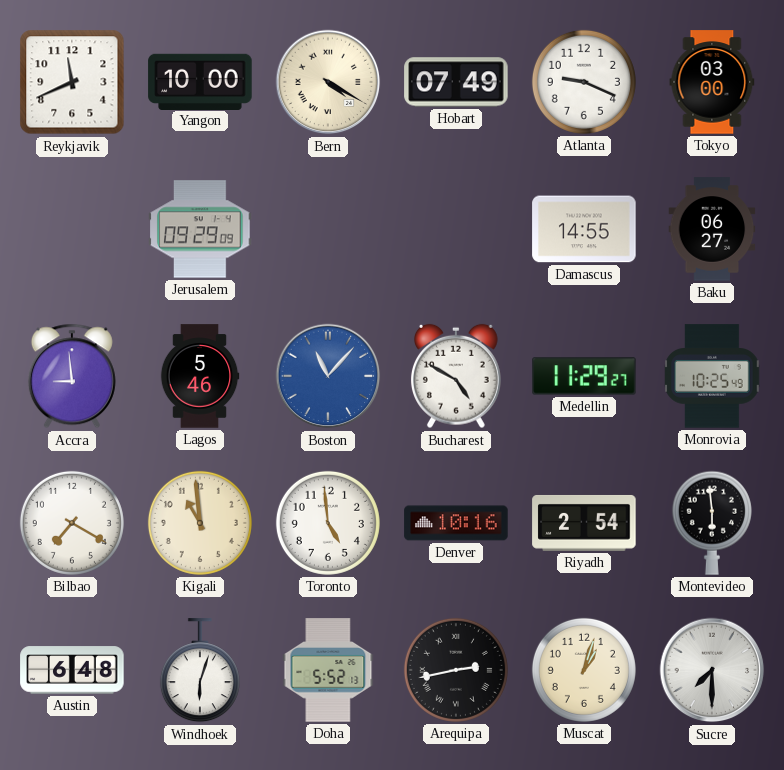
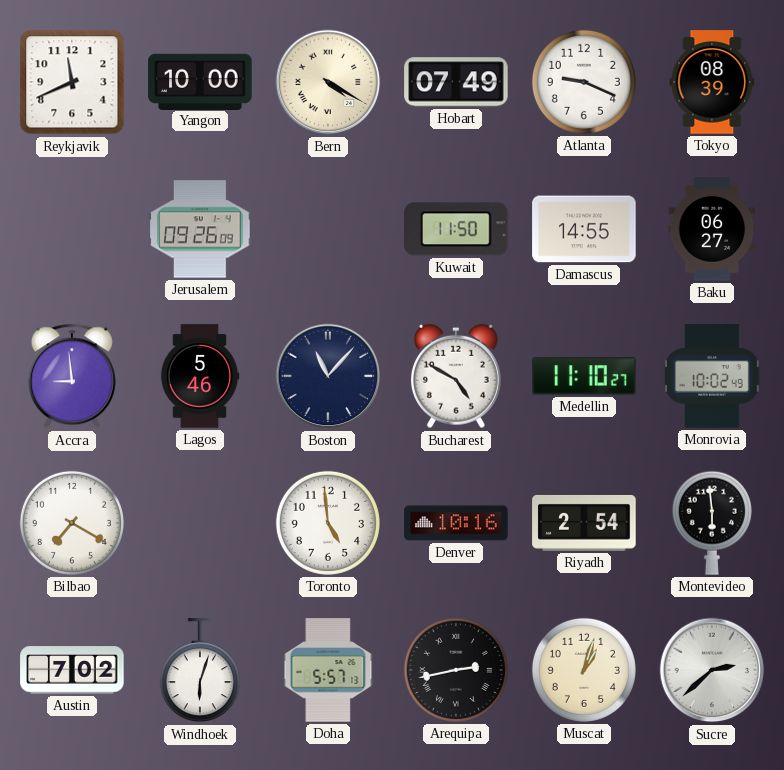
Tokyo: 03:00 -> 08:39 (712, 82)
Jerusalem: 09:29 -> 09:26 (200, 229)
Kuwait: none -> 11:50 (456, 229)
Boston dial: blue -> navy (328, 376)
Medellin: 11:29 -> 11:10 (584, 376)
Monrovia: 10:25 -> 10:02 (712, 376)
Kigali: 10:59 -> none (200, 523)
Austin: 6:48 -> 7:02 (72, 670)
Doha: 5:52 -> 5:57 (328, 670)
Sucre: 7:30 -> 2:38 (712, 670)
